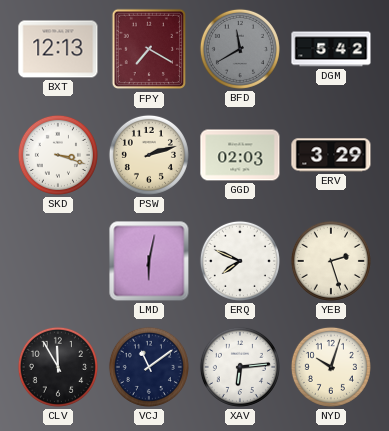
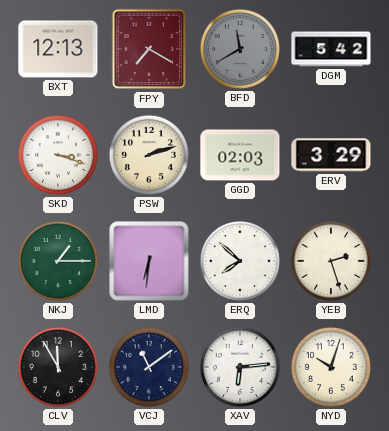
NKJ: none -> 1:15 (58, 261)
LMD: 6:02 -> 6:31 (149, 261)
ERQ: 7:49 -> 7:52 (240, 261)
